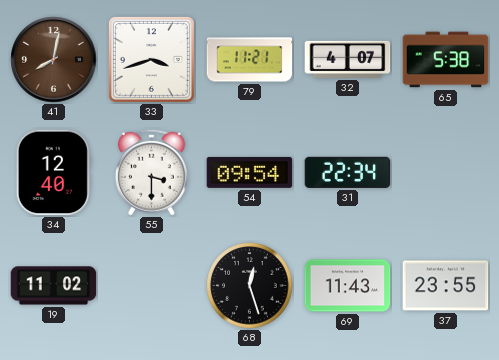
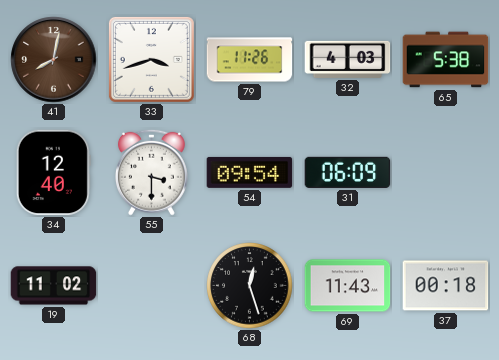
79: 11:21 -> 11:26 (250, 60)
32: 4:07 -> 4:03 (348, 59)
31: 22:34 -> 06:09 (348, 172)
37: 23:55 -> 00:18 (446, 286)
